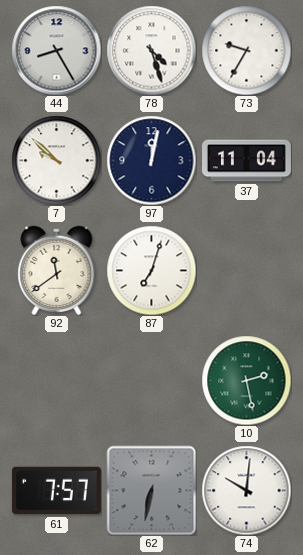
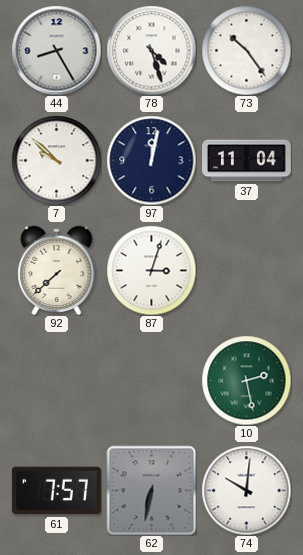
73: 9:35 -> 10:24 (246, 50)
92: 11:39 -> 7:38 (57, 270)
87: 7:03 -> 3:03 (151, 270)
